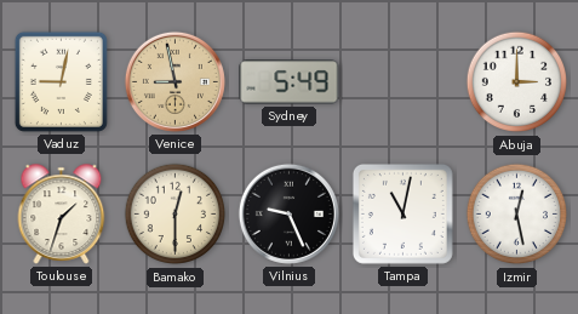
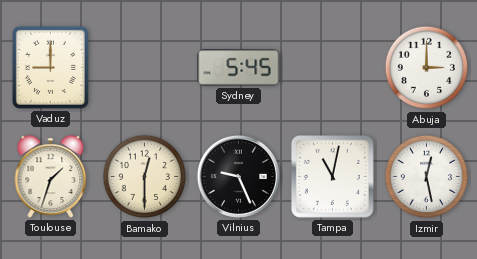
Vaduz: 9:02 -> 9:00 (50, 67)
Venice: 8:58 -> none (174, 81)
Sydney: 5:49 -> 5:45 (239, 68)
